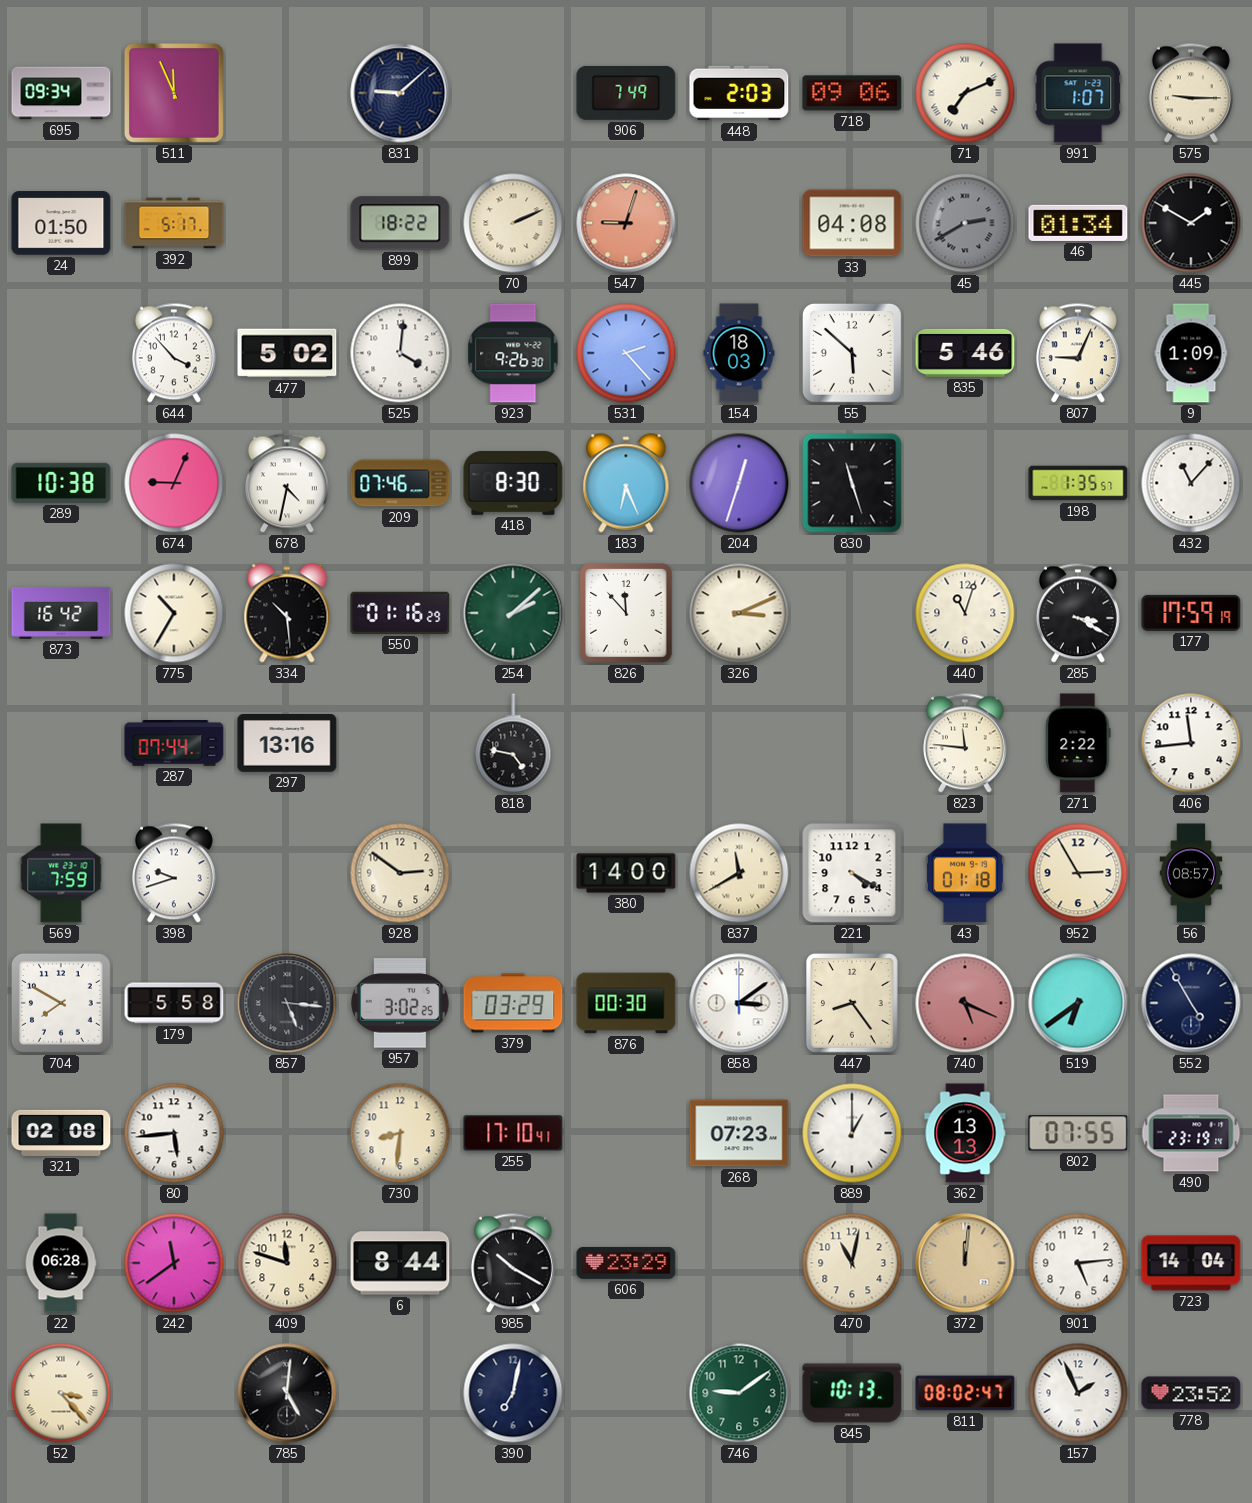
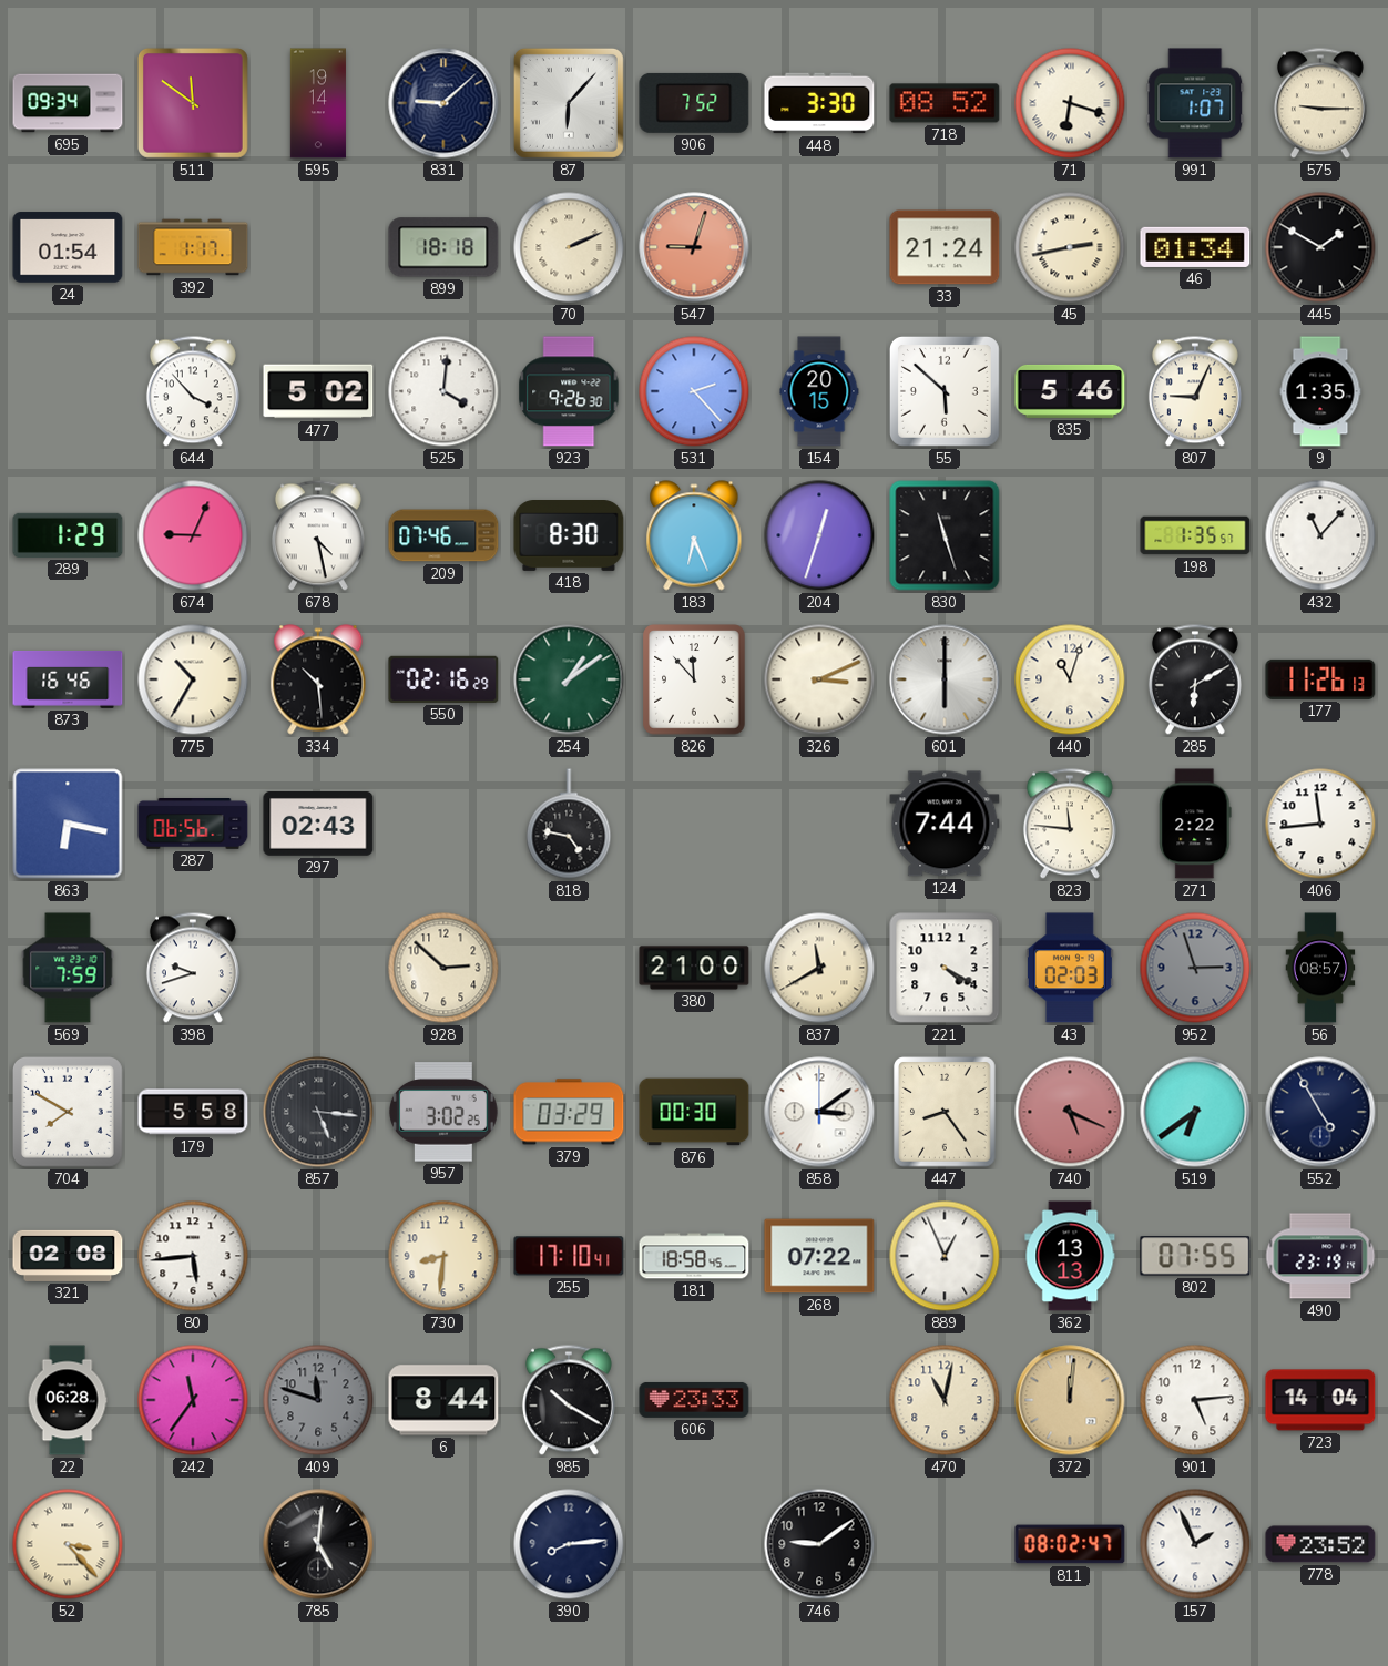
511: 11:56 -> 11:51 (193, 103)
595: none -> 19:14 (318, 103)
87: none -> 6:07 (569, 103)
906: 7:49 -> 7:52 (694, 103)
448: 2:03 -> 3:30 (819, 103)
718: 09:06 -> 08:52 (945, 103)
71: 7:11 -> 6:18 (1070, 103)
24: 01:50 -> 01:54 (68, 247)
392: 5:17 -> 1:17 (193, 247)
899: 18:22 -> 18:18 (443, 247)
33: 04:08 -> 21:24 (945, 247)
45: 2:40 -> 2:43 (1070, 247)
45 dial: grey -> cream (1070, 247)
154: 18:03 -> 20:15 (819, 391)
9: 1:09 -> 1:35 (1320, 391)
289: 10:38 -> 1:29 (68, 535)
678: 4:32 -> 4:28 (318, 535)
873: 16:42 -> 16:46 (68, 679)
550: 01:16 -> 02:16 (443, 679)
254: 2:08 -> 1:09 (569, 679)
601: none -> 6:00 (945, 679)
285: 3:20 -> 6:10 (1195, 679)
177: 17:59 -> 11:26 (1320, 679)
863: none -> 6:17 (68, 824)
287: 07:44 -> 06:56 (193, 825)
297: 13:16 -> 02:43 (318, 824)
124: none -> 7:44 (945, 824)
928: 2:51 -> 2:52 (443, 968)
380: 14:00 -> 21:00 (694, 968)
43: 01:18 -> 02:03 (1070, 968)
952: 2:55 -> 2:57 (1195, 968)
952 dial: cream -> grey (1195, 968)
181: none -> 18:58 (694, 1256)
268: 07:23 -> 07:22 (819, 1256)
889: 1:00 -> 12:56 (945, 1256)
242: 11:39 -> 11:36 (193, 1400)
409 dial: cream -> grey (318, 1400)
606: 23:29 -> 23:33 (694, 1400)
390: 7:02 -> 8:14 (569, 1544)
746 dial: green -> black (819, 1544)
845: 10:13 -> none (852, 1393)
